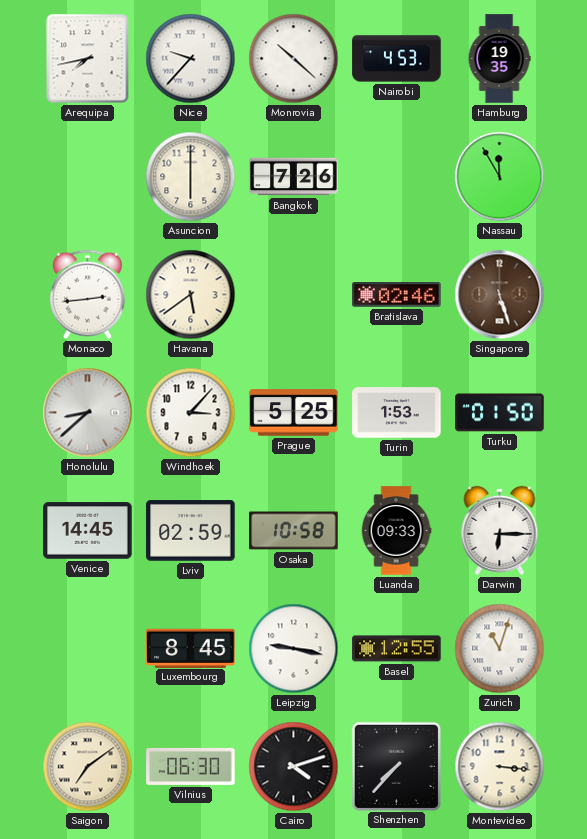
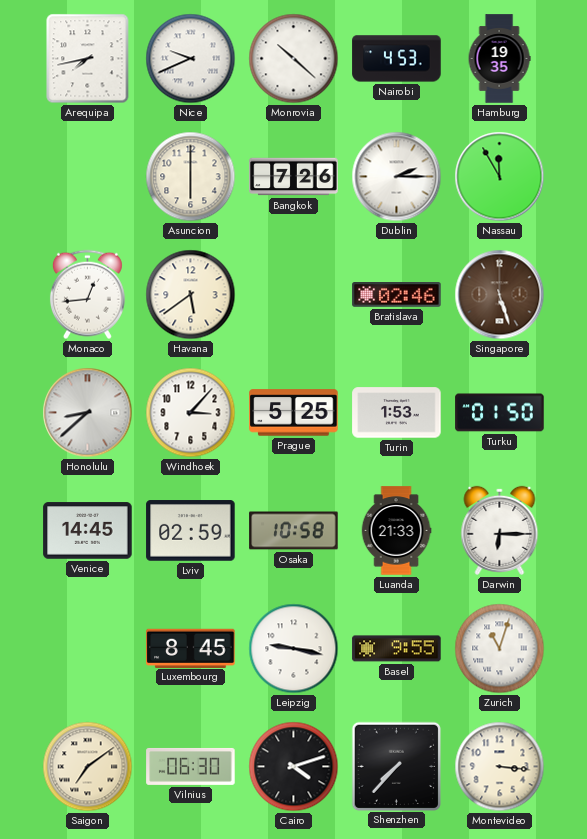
Nice: 9:37 -> 9:41 (191, 59)
Dublin: none -> 2:15 (397, 177)
Monaco: 2:44 -> 12:44 (87, 295)
Luanda: 09:33 -> 21:33 (396, 531)
Basel: 12:55 -> 9:55 (397, 649)
